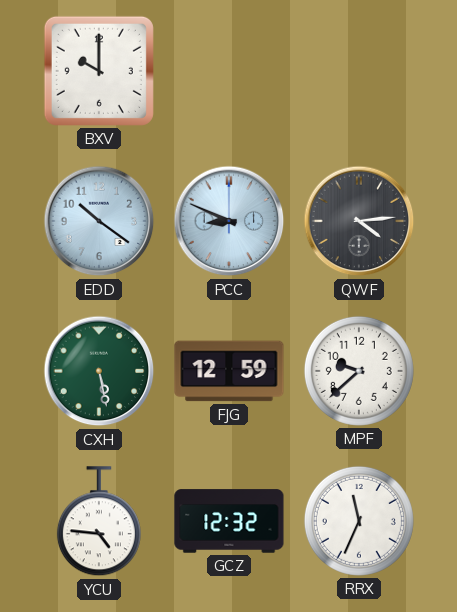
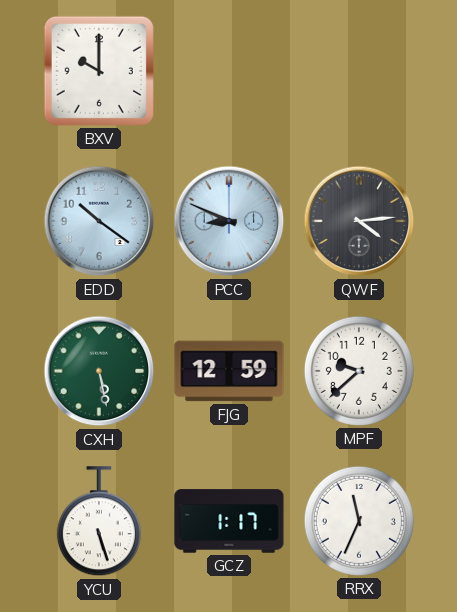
YCU: 4:46 -> 5:27 (99, 522)
GCZ: 12:32 -> 1:17 (229, 521)
